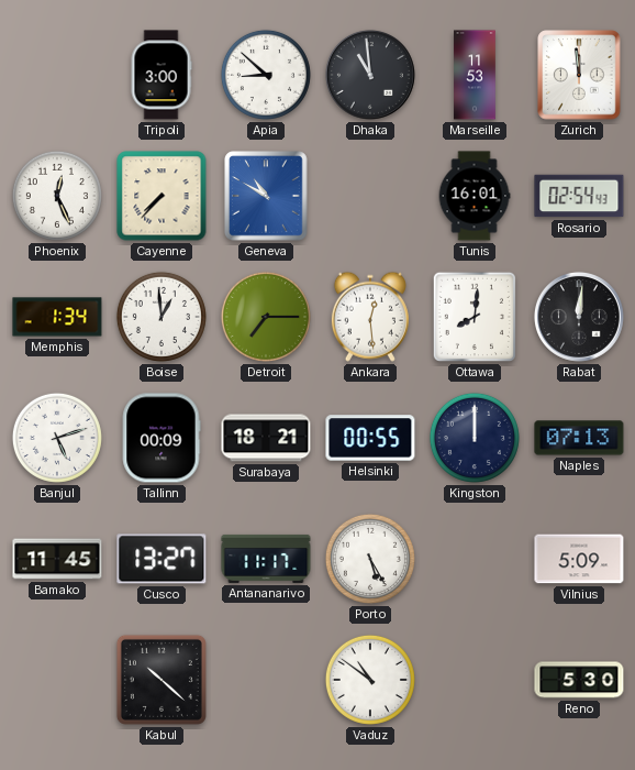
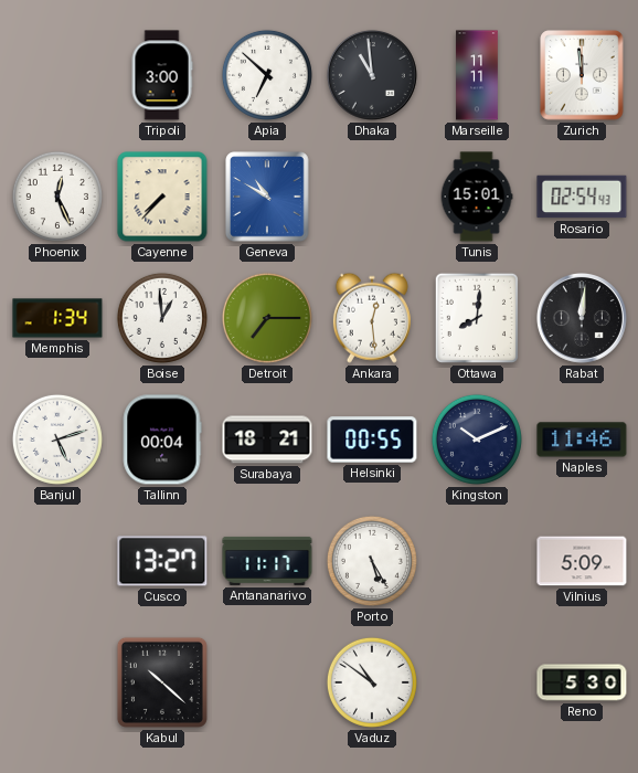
Apia: 8:52 -> 6:52 (267, 75)
Marseille: 11:53 -> 11:11 (477, 75)
Tunis: 16:01 -> 15:01 (477, 197)
Tallinn: 00:09 -> 00:04 (162, 440)
Kingston: 12:00 -> 10:11 (477, 440)
Naples: 07:13 -> 11:46 (582, 440)
Bamako: 11:45 -> none (57, 559)
